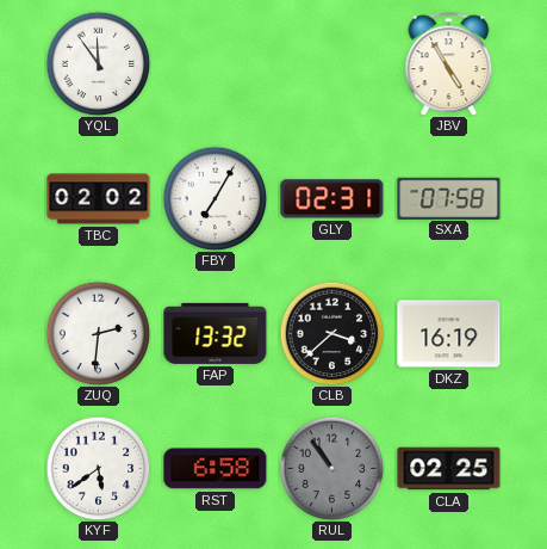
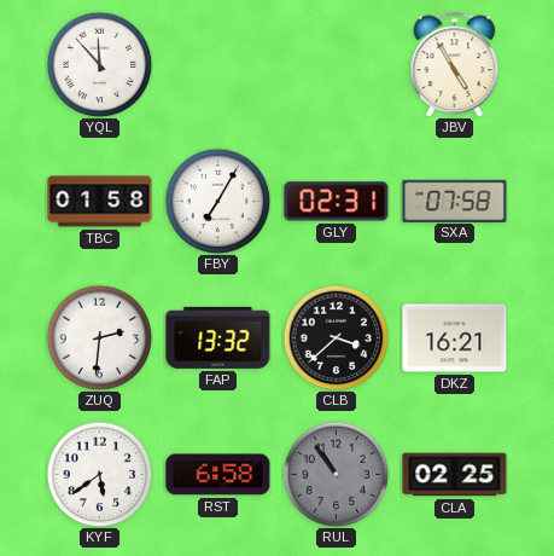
YQL: 11:54 -> 11:53 (99, 64)
TBC: 02:02 -> 01:58 (100, 202)
DKZ: 16:19 -> 16:21 (455, 338)
